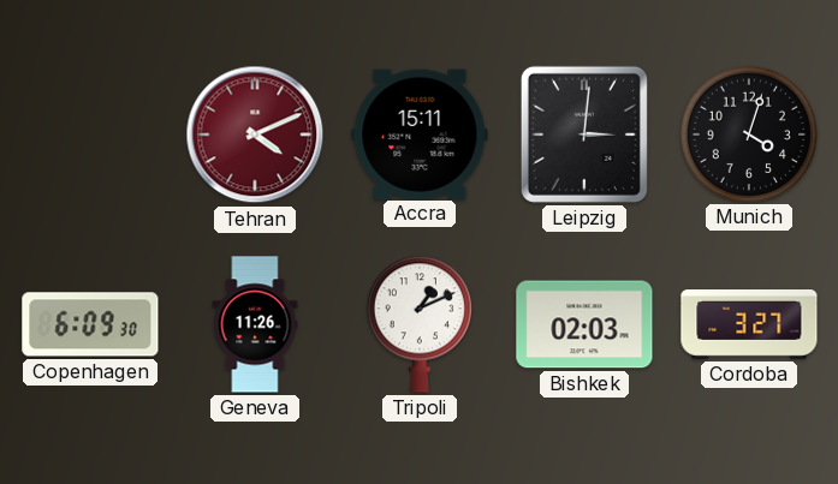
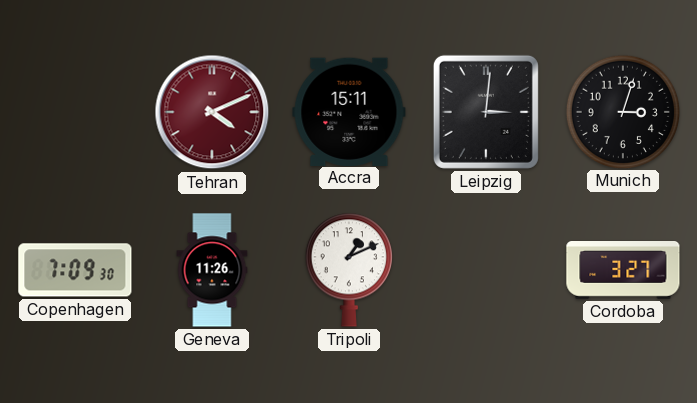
Munich: 4:03 -> 3:03 (622, 111)
Copenhagen: 6:09 -> 7:09 (75, 270)
Bishkek: 02:03 -> none (584, 324)
